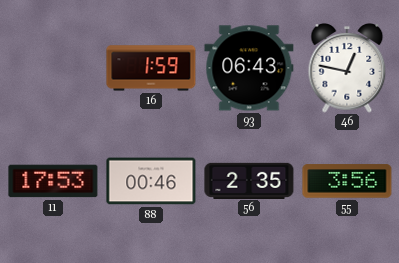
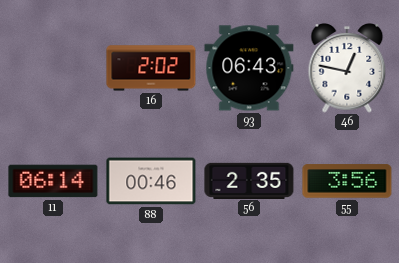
16: 1:59 -> 2:02 (151, 68)
11: 17:53 -> 06:14 (53, 181)
